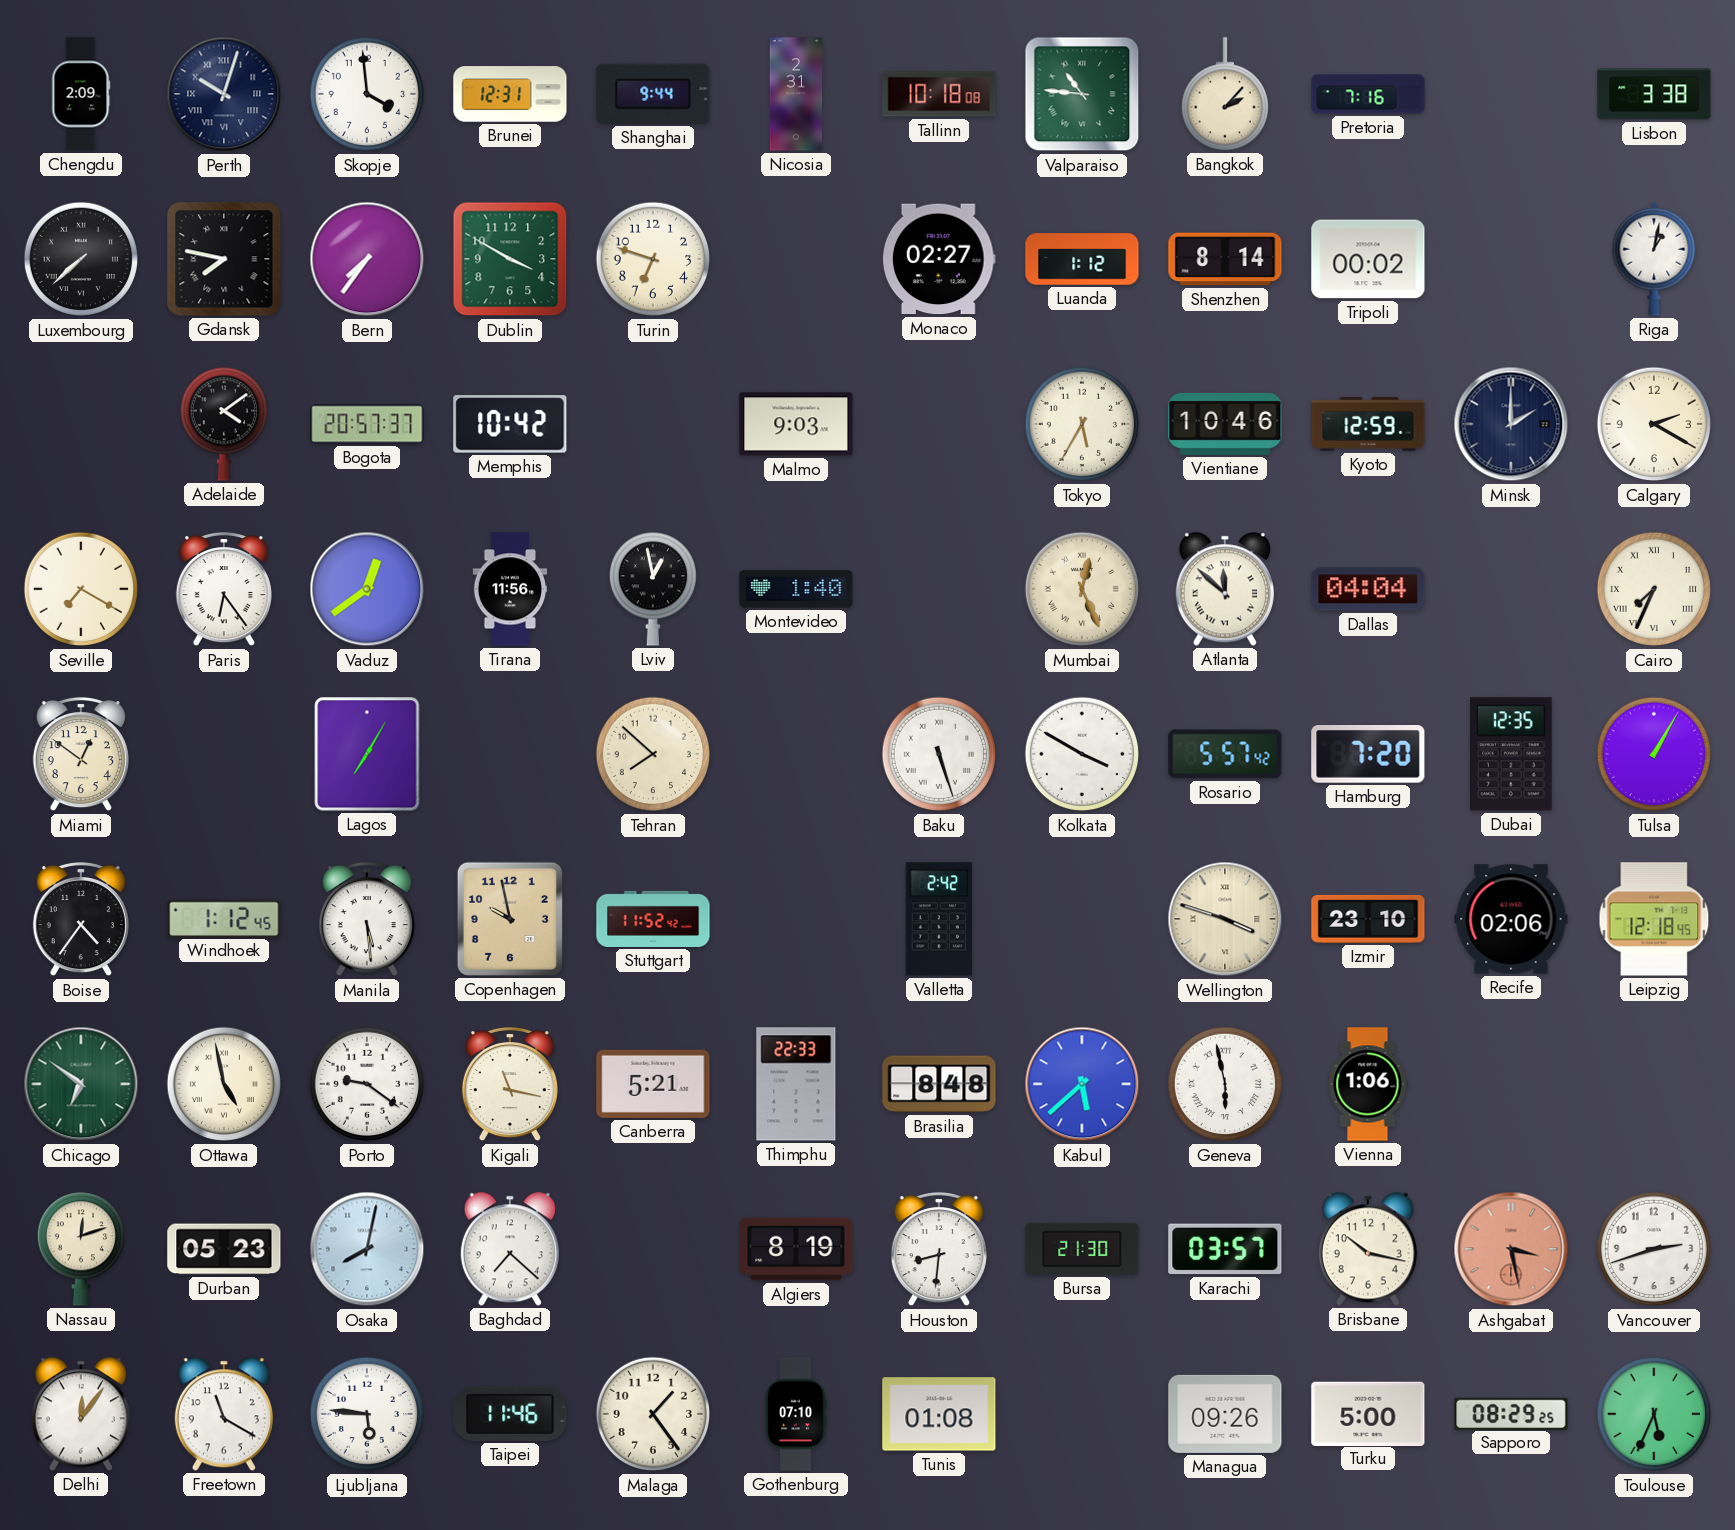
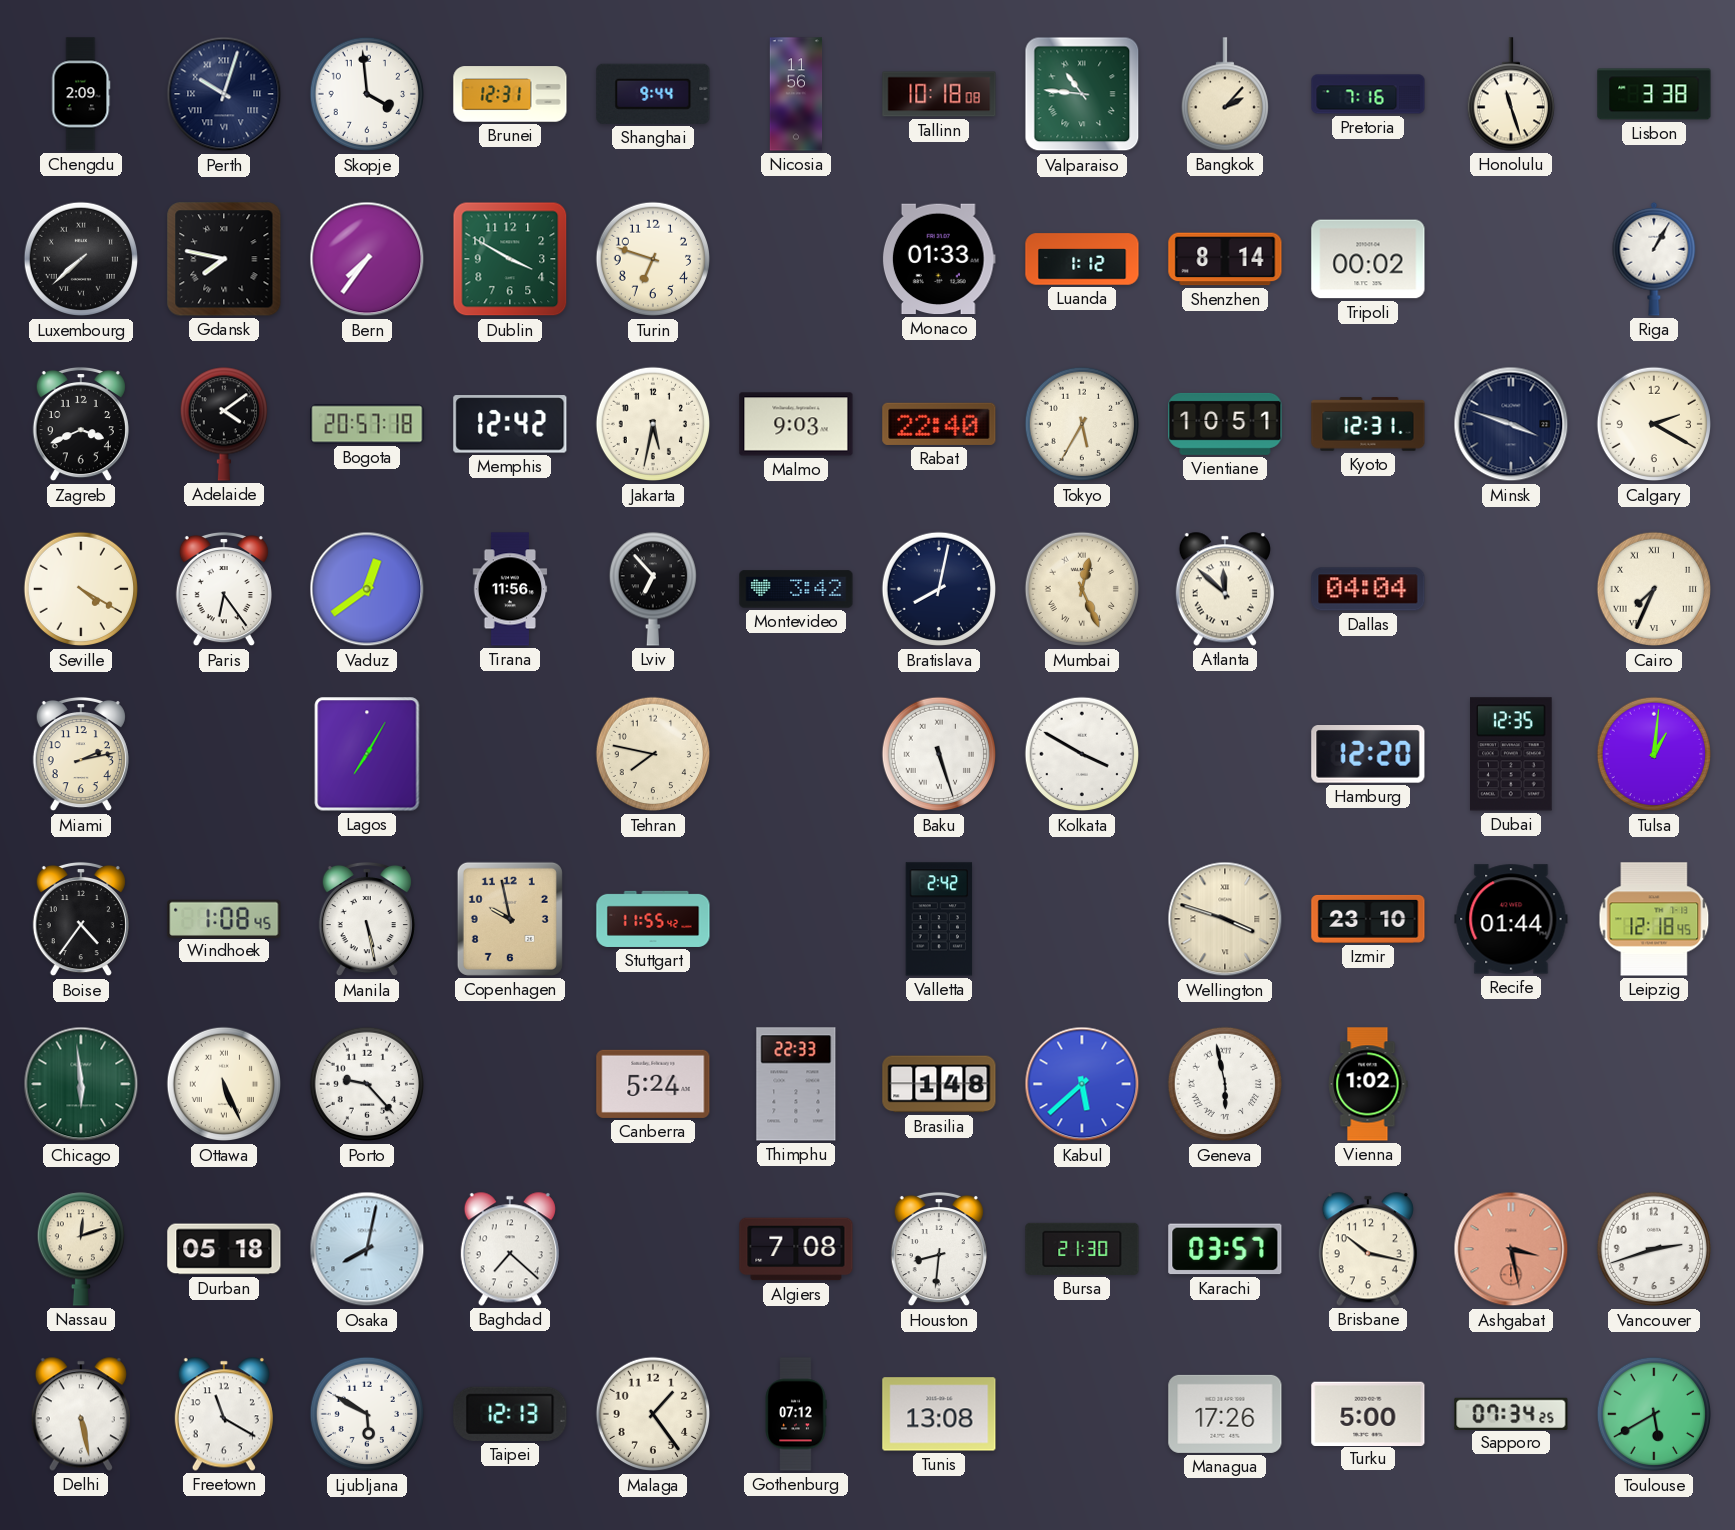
Nicosia: 2:31 -> 11:56 (796, 94)
Honolulu: none -> 11:27 (1510, 94)
Monaco: 02:27 -> 01:33 (939, 259)
Riga: 1:02 -> 1:05 (1654, 259)
Zagreb: none -> 3:41 (81, 424)
Bogota: 20:57:37 -> 20:57:18 (367, 424)
Memphis: 10:42 -> 12:42 (510, 424)
Jakarta: none -> 5:32 (653, 424)
Rabat: none -> 22:40 (939, 424)
Vientiane: 10:46 -> 10:51 (1225, 424)
Kyoto: 12:59 -> 12:31 (1368, 424)
Minsk: 2:00 -> 3:48 (1511, 424)
Seville: 7:20 -> 4:20 (81, 589)
Lviv: 12:58 -> 6:53 (652, 589)
Montevideo: 1:40 -> 3:42 (796, 589)
Bratislava: none -> 8:02 (939, 589)
Miami: 12:51 -> 2:13 (81, 754)
Tehran: 7:52 -> 7:47 (653, 754)
Rosario: 5:57 -> none (1225, 754)
Hamburg: 7:20 -> 12:20 (1368, 755)
Tulsa: 1:05 -> 1:01 (1654, 754)
Windhoek: 1:12 -> 1:08 (224, 918)
Manila: 5:29 -> 5:28 (367, 919)
Stuttgart: 11:52 -> 11:55 (653, 919)
Recife: 02:06 -> 01:44 (1511, 919)
Chicago: 6:51 -> 5:59 (81, 1084)
Ottawa: 4:58 -> 5:26 (224, 1084)
Porto: 9:21 -> 9:23 (367, 1084)
Kigali: 11:17 -> none (510, 1084)
Canberra: 5:21 -> 5:24 (653, 1084)
Brasilia: 8:48 -> 1:48 (939, 1084)
Vienna: 1:06 -> 1:02 (1368, 1084)
Durban: 05:23 -> 05:18 (224, 1249)
Algiers: 8:19 -> 7:08 (796, 1249)
Delhi: 12:06 -> 5:28 (81, 1414)
Ljubljana: 5:46 -> 5:50 (367, 1414)
Taipei: 11:46 -> 12:13 (510, 1414)
Gothenburg: 07:10 -> 07:12 (796, 1414)
Tunis: 01:08 -> 13:08 (939, 1414)
Managua: 09:26 -> 17:26 (1225, 1414)
Sapporo: 08:29 -> 07:34 (1511, 1413)
Toulouse: 5:34 -> 5:40 (1654, 1414)
